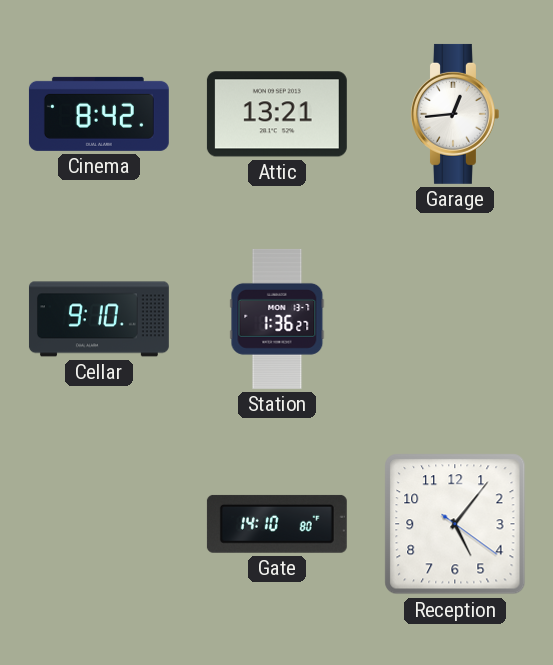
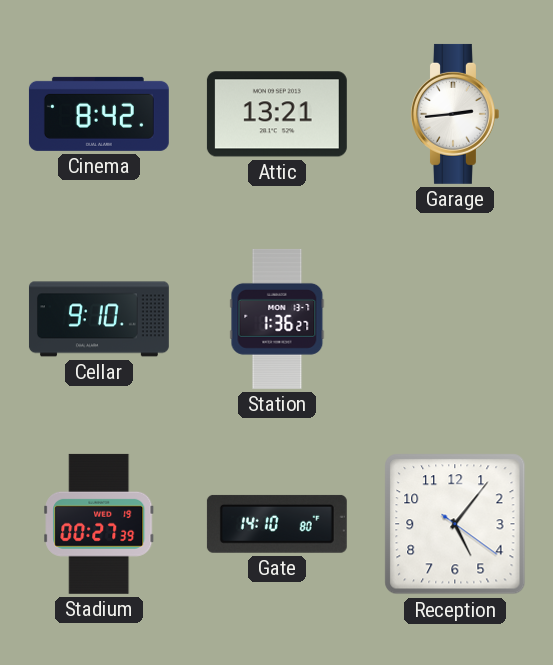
Garage: 12:44 -> 2:44 (455, 114)
Stadium: none -> 00:27 (99, 524)
